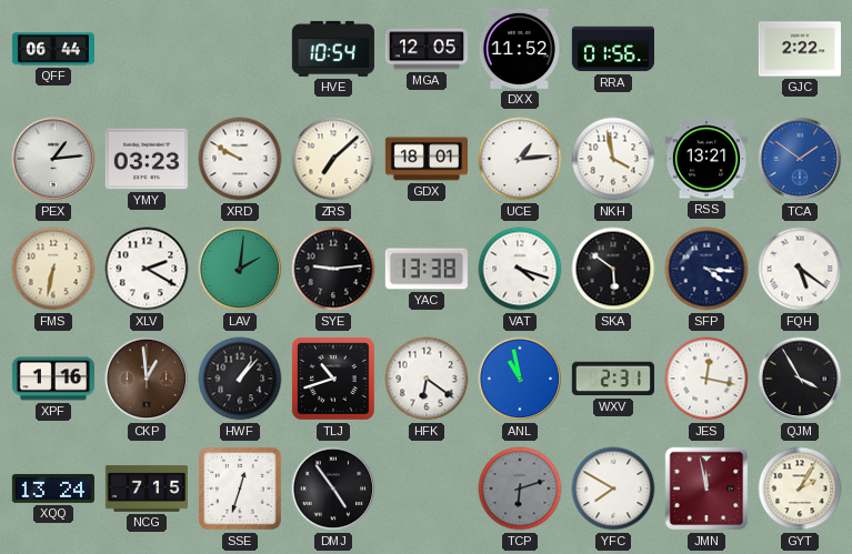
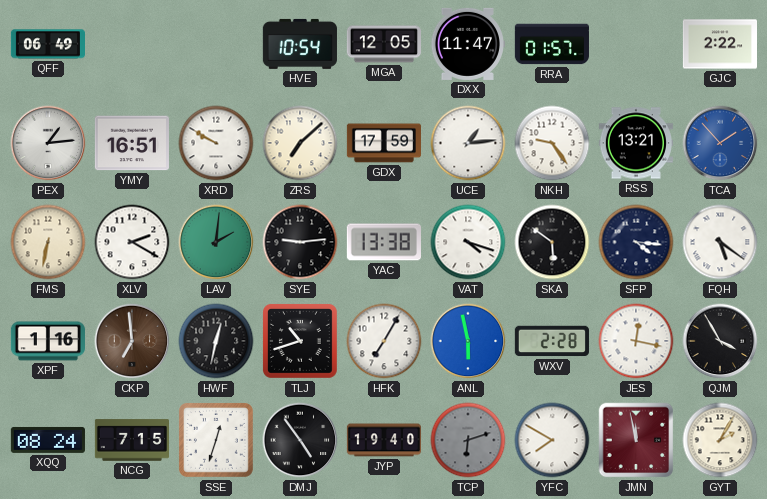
QFF: 06:44 -> 06:49 (47, 44)
DXX: 11:52 -> 11:47 (467, 44)
RRA: 01:56 -> 01:57 (551, 44)
YMY: 03:23 -> 16:51 (132, 143)
GDX: 18:01 -> 17:59 (383, 143)
NKH: 3:58 -> 9:24 (552, 143)
TCA: 1:51 -> 1:53 (720, 143)
CKP: 12:59 -> 6:59 (132, 341)
HWF: 1:07 -> 12:32 (216, 341)
HFK: 6:21 -> 7:05 (384, 341)
ANL: 10:58 -> 5:58 (468, 341)
WXV: 2:31 -> 2:28 (552, 341)
XQQ: 13:24 -> 08:24 (48, 440)
JYP: none -> 19:40 (383, 440)
